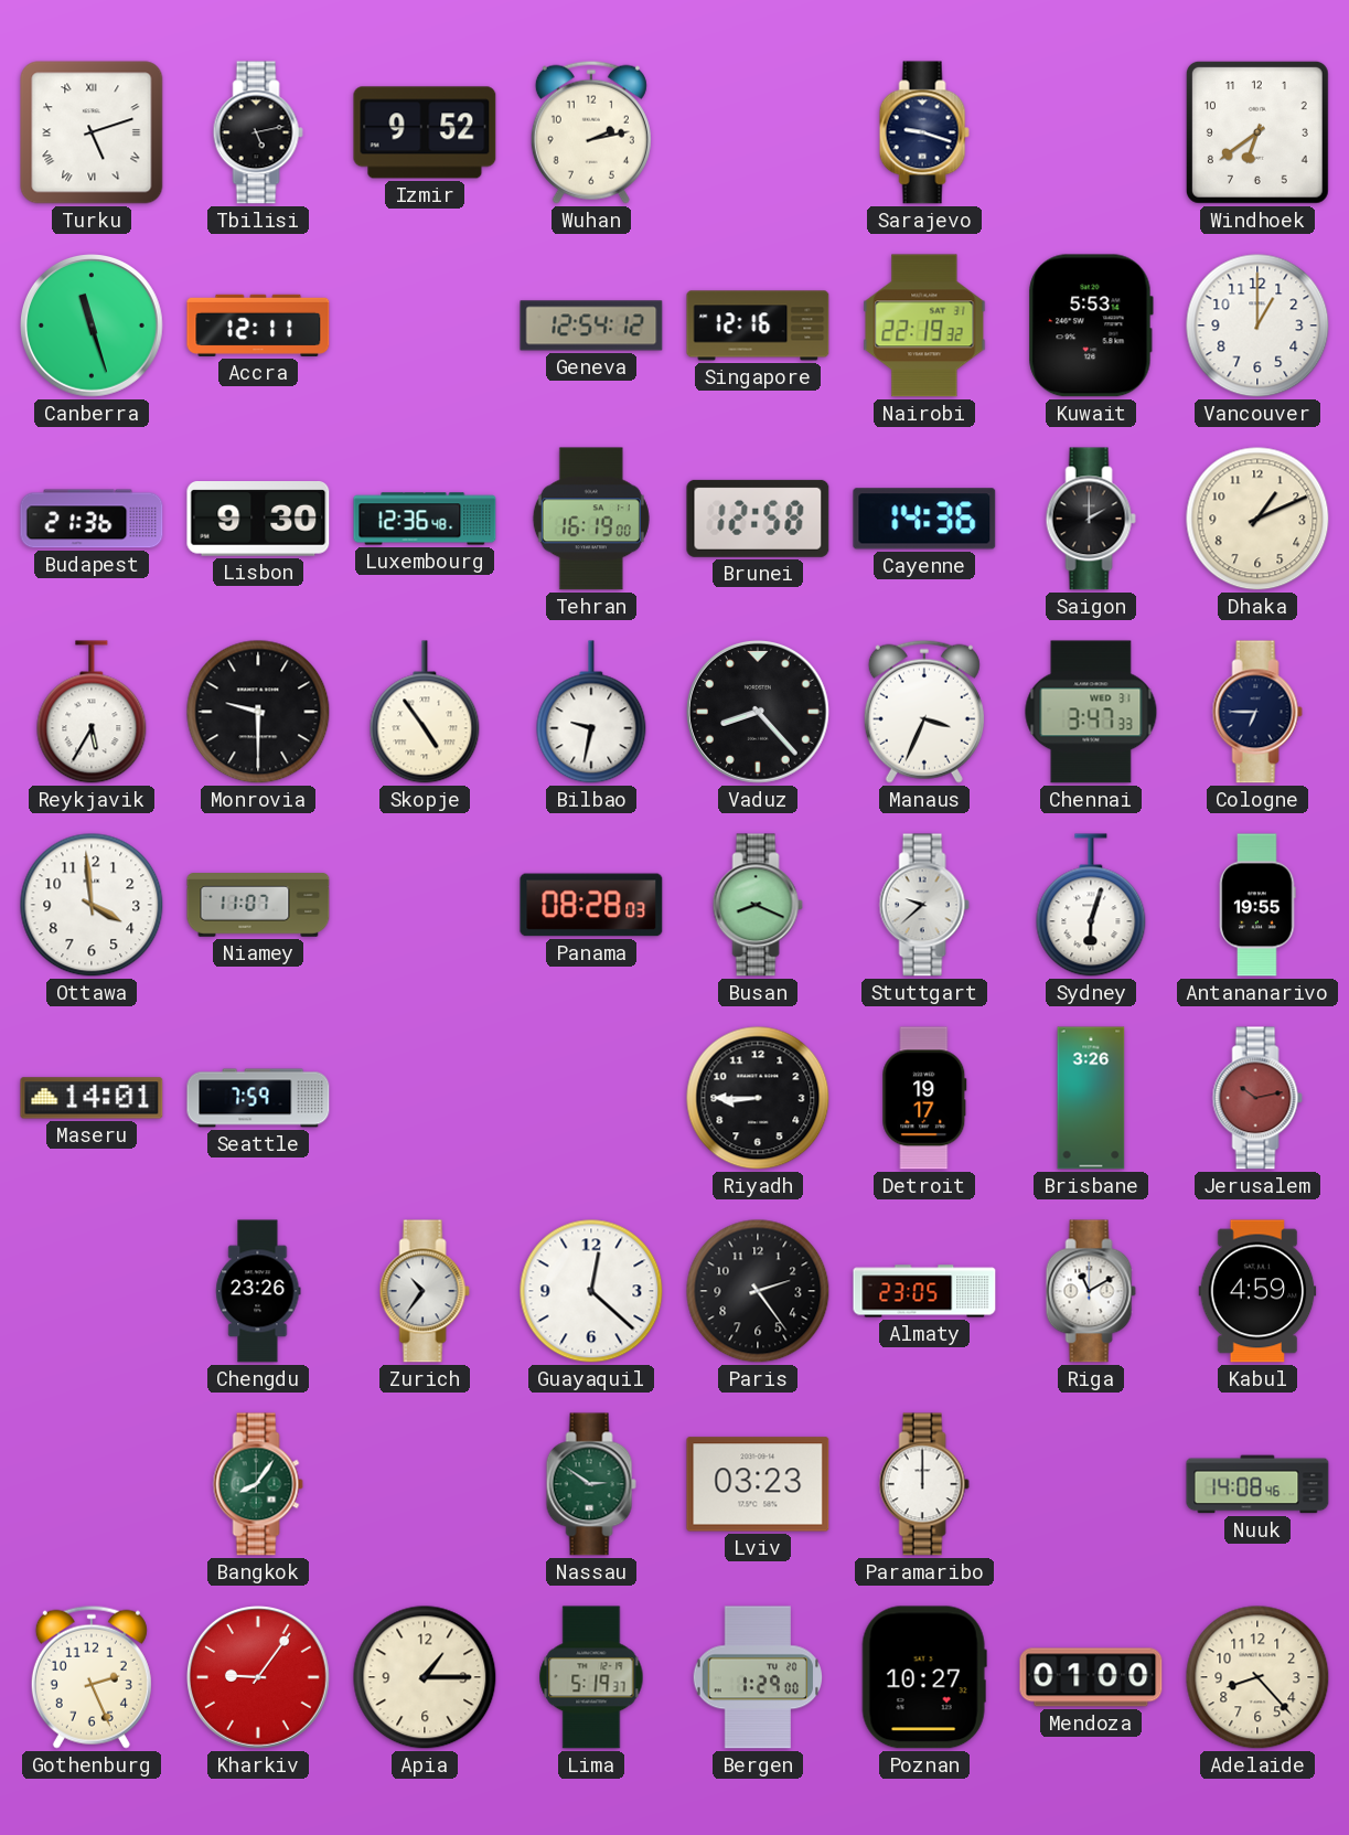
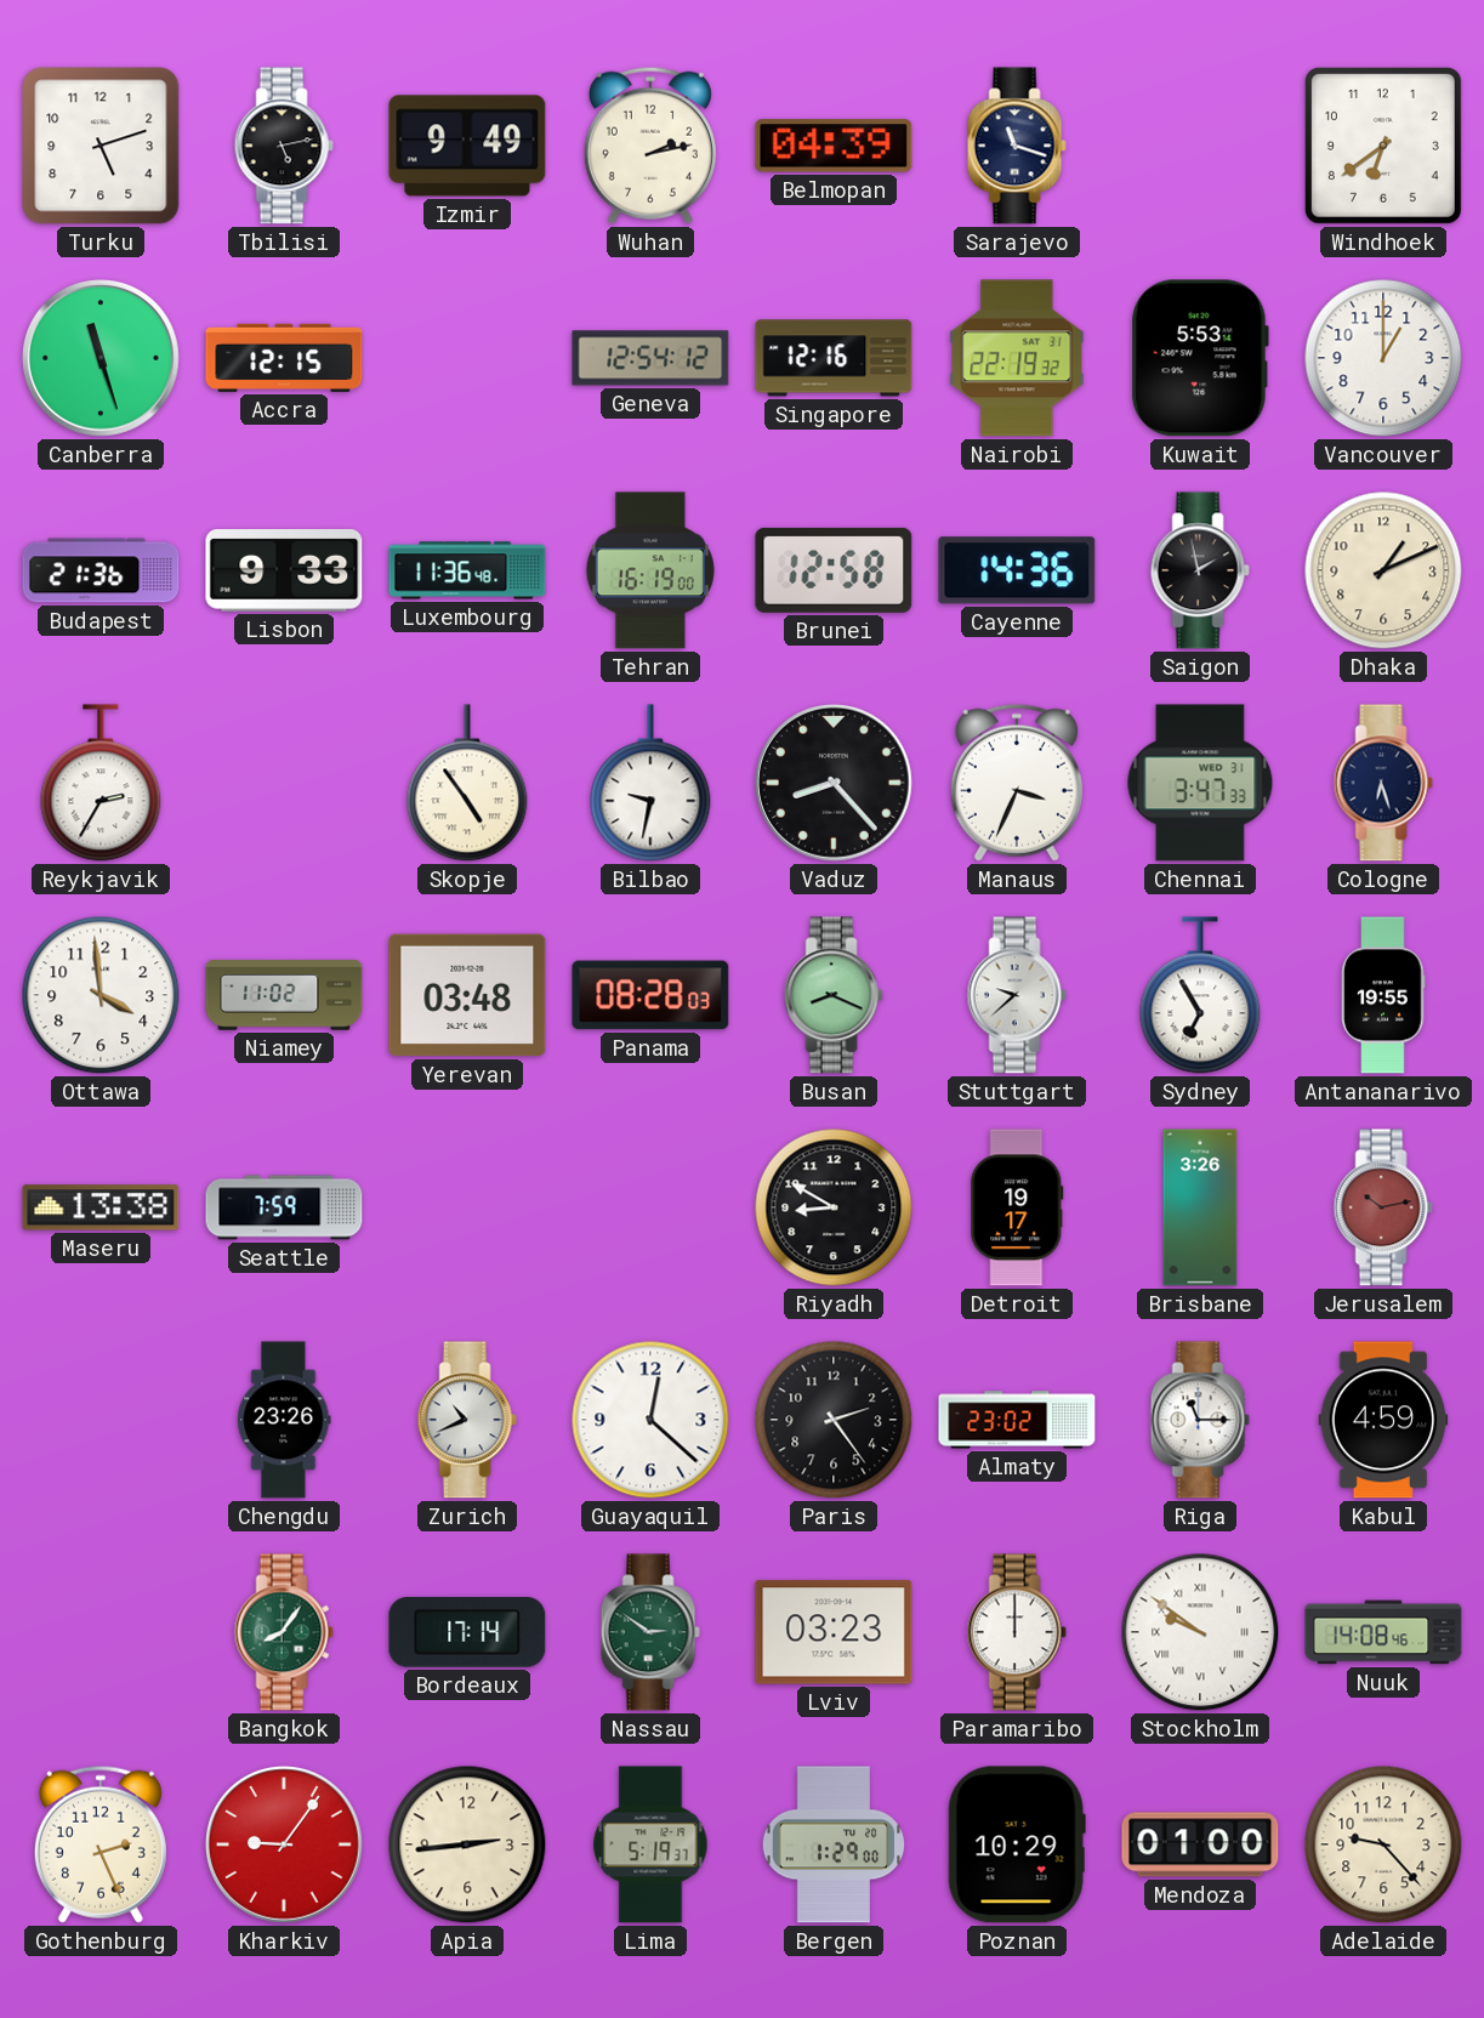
Turku numerals: Roman -> Arabic (101, 146)
Izmir: 9:52 -> 9:49 (467, 146)
Belmopan: none -> 04:39 (834, 146)
Sarajevo: 9:18 -> 11:18 (1017, 146)
Accra: 12:11 -> 12:15 (284, 358)
Lisbon: 9:30 -> 9:33 (284, 570)
Luxembourg: 12:36 -> 11:36 (467, 570)
Saigon: 2:00 -> 1:58 (1200, 570)
Reykjavik: 5:35 -> 2:35 (101, 783)
Monrovia: 9:30 -> none (258, 712)
Cologne: 6:45 -> 6:27 (1383, 783)
Niamey: 11:07 -> 11:02 (284, 995)
Yerevan: none -> 03:48 (467, 995)
Sydney: 6:03 -> 6:55 (1200, 995)
Maseru: 14:01 -> 13:38 (101, 1207)
Riyadh: 8:45 -> 8:50 (834, 1207)
Zurich: 10:36 -> 10:41 (467, 1420)
Almaty: 23:05 -> 23:02 (1017, 1420)
Riga: 11:10 -> 11:15 (1200, 1420)
Bordeaux: none -> 17:14 (467, 1632)
Stockholm: none -> 9:51 (1200, 1632)
Apia: 1:15 -> 2:44 (467, 1844)
Poznan: 10:27 -> 10:29 (1017, 1844)
Adelaide: 8:23 -> 9:23 (1383, 1844)
